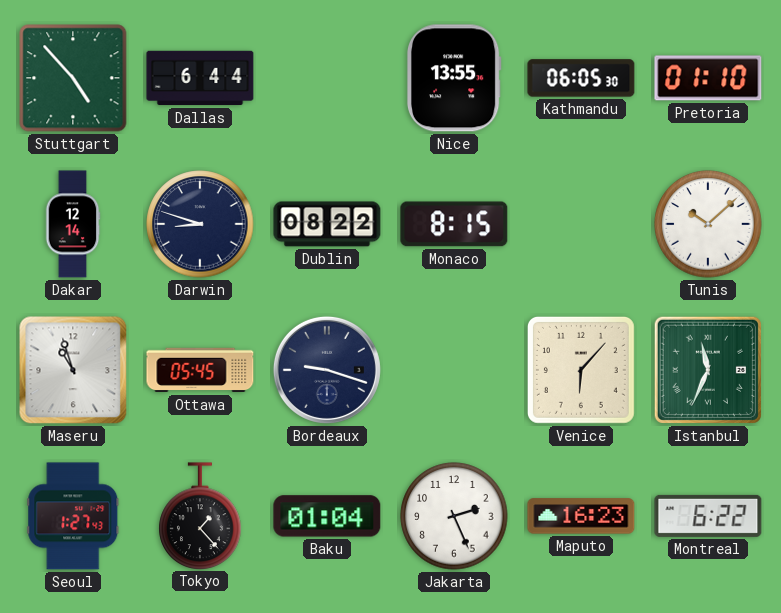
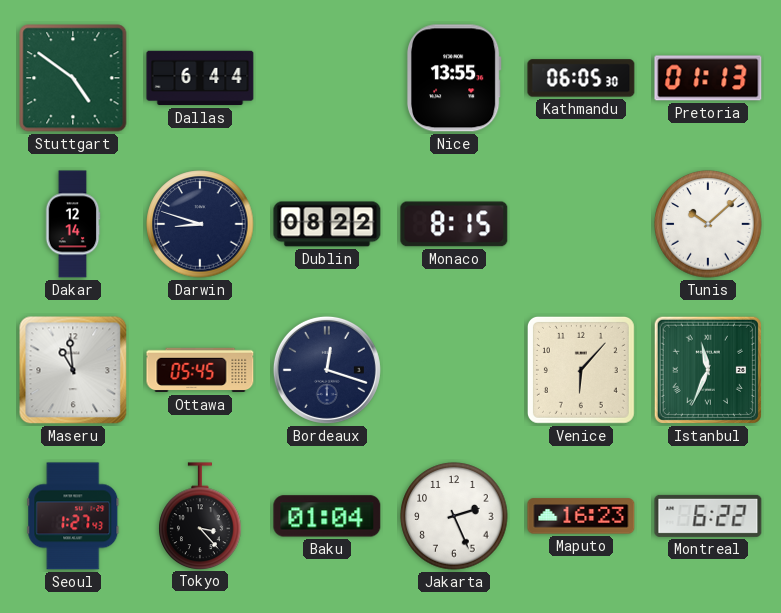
Stuttgart: 4:53 -> 4:51 (73, 78)
Pretoria: 01:10 -> 01:13 (708, 78)
Maseru: 10:57 -> 10:59 (73, 370)
Bordeaux: 9:18 -> 12:18 (327, 370)
Tokyo: 1:23 -> 3:23 (200, 516)
